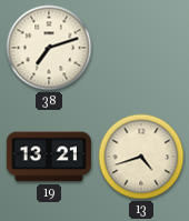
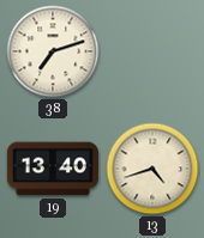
19: 13:21 -> 13:40 (53, 169)
